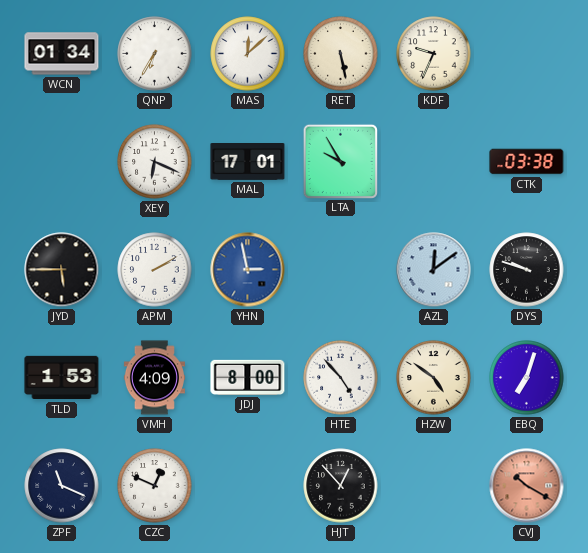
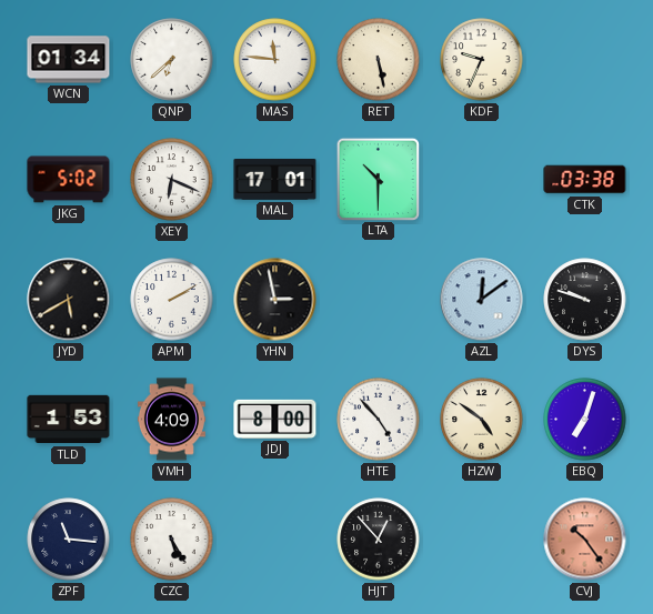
QNP: 6:35 -> 6:38 (172, 60)
MAS: 12:08 -> 11:46 (275, 60)
JKG: none -> 5:02 (69, 180)
LTA: 9:55 -> 10:30 (378, 179)
JYD: 5:45 -> 5:40 (69, 300)
YHN dial: blue -> black (275, 300)
ZPF: 11:19 -> 11:16 (69, 540)
CZC: 12:49 -> 5:25 (172, 540)
CVJ: 10:20 -> 10:24 (585, 540)
